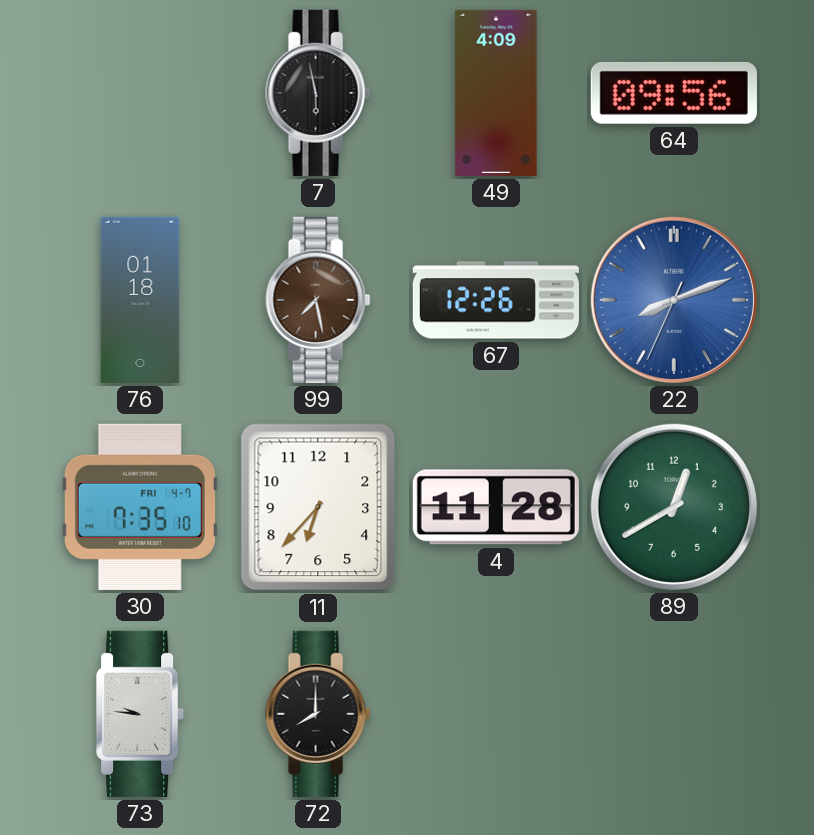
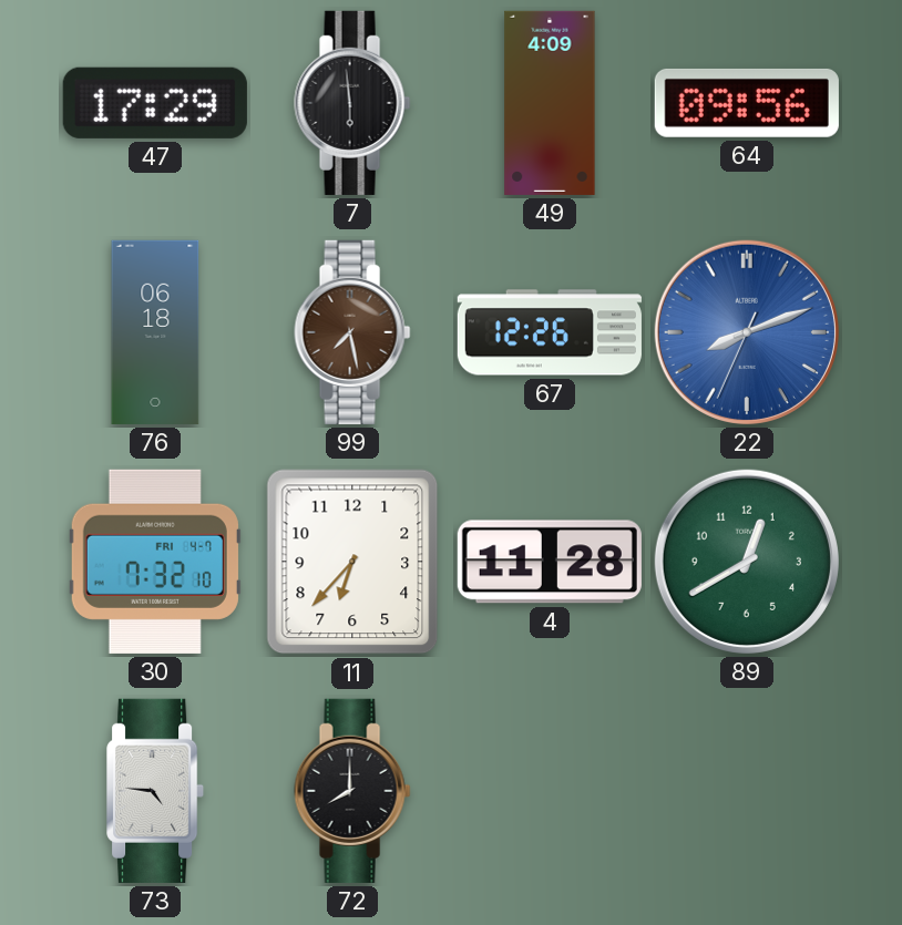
47: none -> 17:29 (155, 103)
7: 5:58 -> 5:59 (352, 103)
76: 01:18 -> 06:18 (155, 332)
30: 7:35 -> 7:32 (155, 562)
73: 9:46 -> 4:46 (156, 791)
